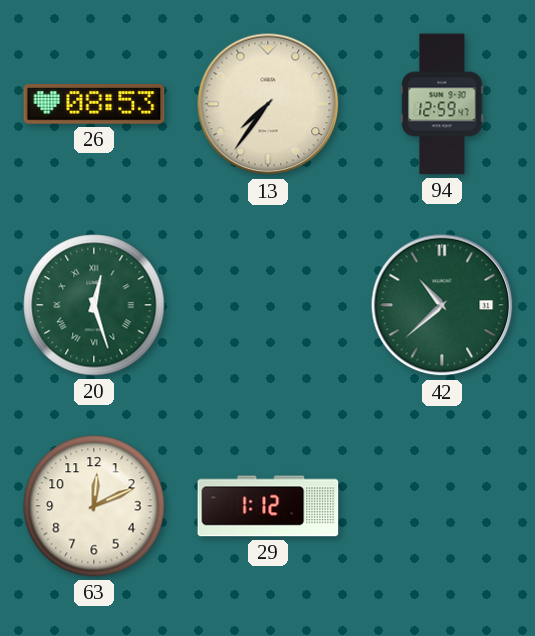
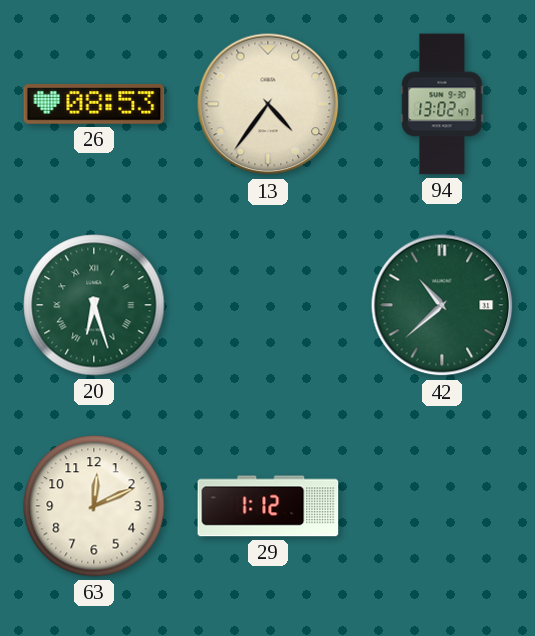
13: 7:36 -> 4:36 (268, 104)
94: 12:59 -> 13:02 (442, 104)
20: 12:27 -> 6:27 (94, 305)
